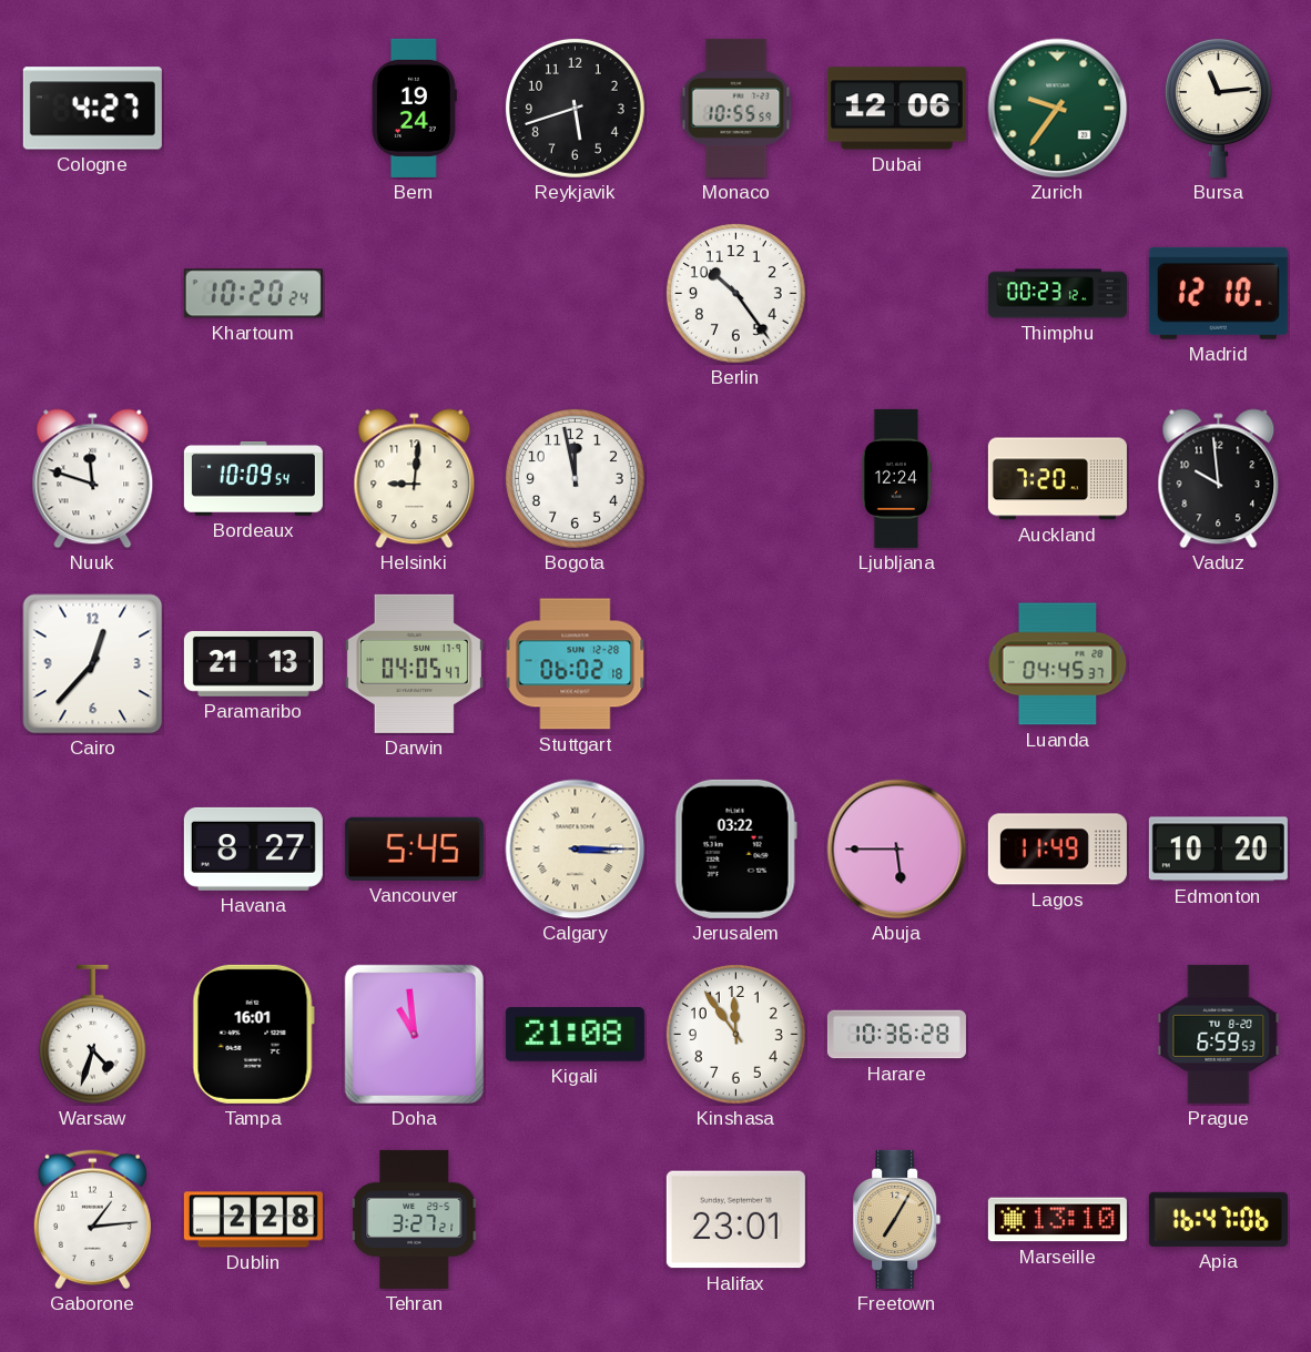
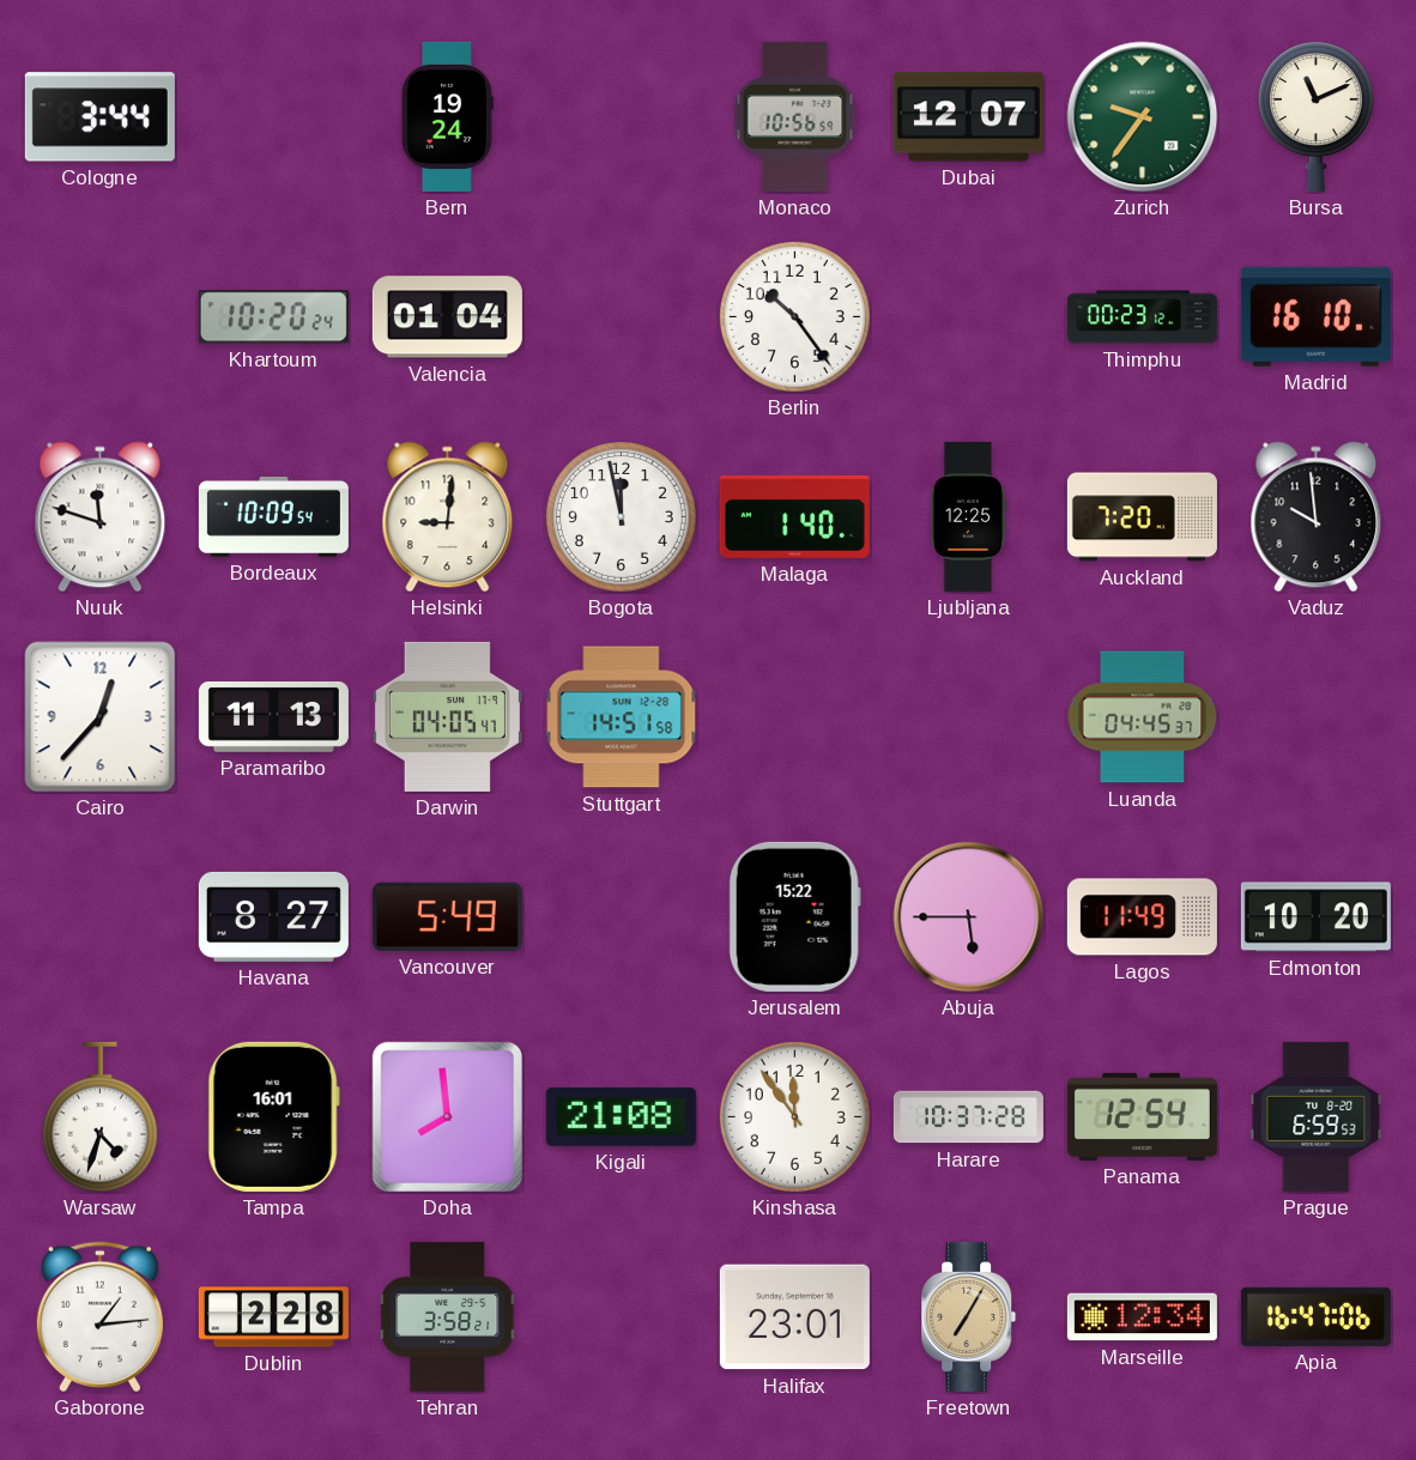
Cologne: 4:27 -> 3:44 (99, 117)
Reykjavik: 5:42 -> none (575, 108)
Monaco: 10:55 -> 10:56 (795, 116)
Dubai: 12:06 -> 12:07 (968, 117)
Bursa: 11:14 -> 11:11 (1315, 116)
Valencia: none -> 01:04 (447, 317)
Madrid: 12:10 -> 16:10 (1315, 316)
Malaga: none -> 1:40 (794, 516)
Ljubljana: 12:24 -> 12:25 (969, 516)
Paramaribo: 21:13 -> 11:13 (273, 716)
Stuttgart: 06:02 -> 14:51 (622, 717)
Vancouver: 5:45 -> 5:49 (447, 916)
Calgary: 3:15 -> none (576, 850)
Jerusalem: 03:22 -> 15:22 (794, 916)
Doha: 10:59 -> 7:59 (447, 1116)
Harare: 10:36 -> 10:37 (968, 1117)
Panama: none -> 12:54 (1142, 1116)
Tehran: 3:27 -> 3:58 (448, 1316)
Marseille: 13:10 -> 12:34 (1142, 1317)
